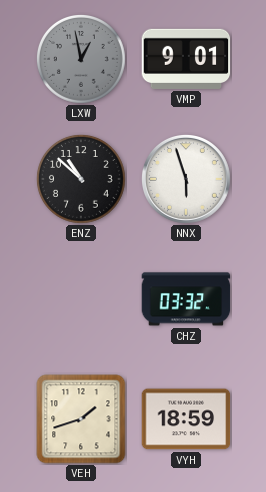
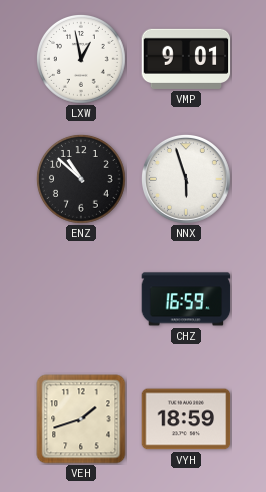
LXW dial: grey -> white (82, 60)
CHZ: 03:32 -> 16:59 (186, 299)
